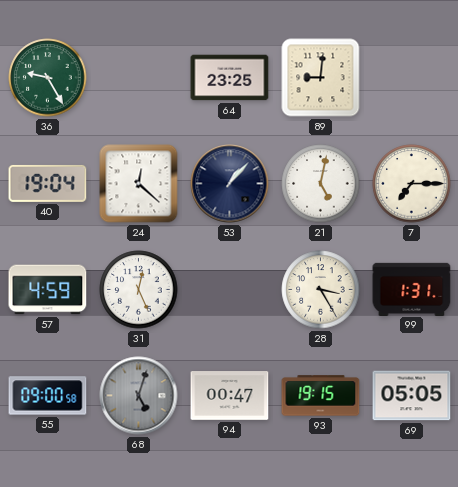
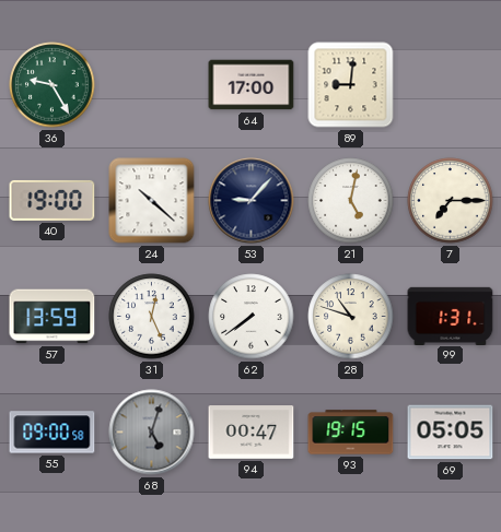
64: 23:25 -> 17:00 (252, 85)
40: 19:04 -> 19:00 (53, 200)
24: 12:22 -> 10:22 (152, 201)
53: 1:07 -> 9:07 (252, 201)
57: 4:59 -> 13:59 (53, 317)
62: none -> 7:39 (252, 317)
28: 3:25 -> 10:48 (351, 317)
